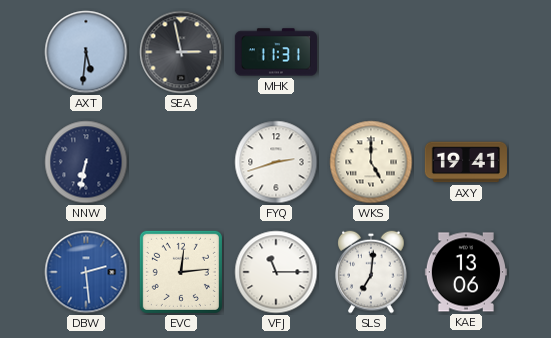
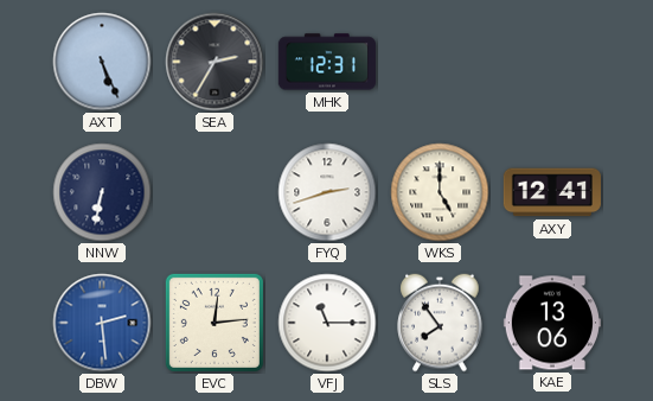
AXT: 5:31 -> 5:26 (102, 62)
SEA: 2:58 -> 2:35 (215, 62)
MHK: 11:31 -> 12:31 (327, 62)
AXY: 19:41 -> 12:41 (552, 192)
SLS: 7:01 -> 7:54 (440, 323)
